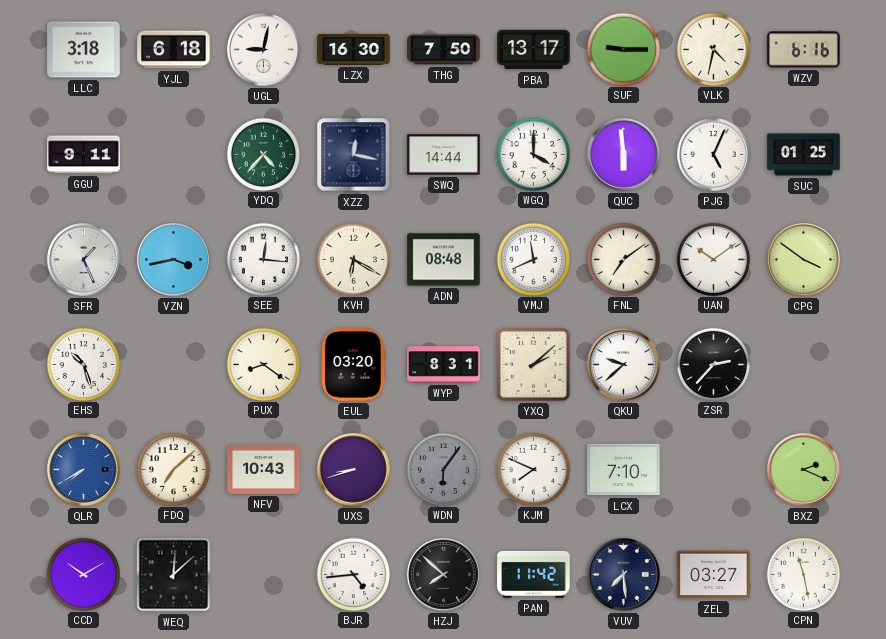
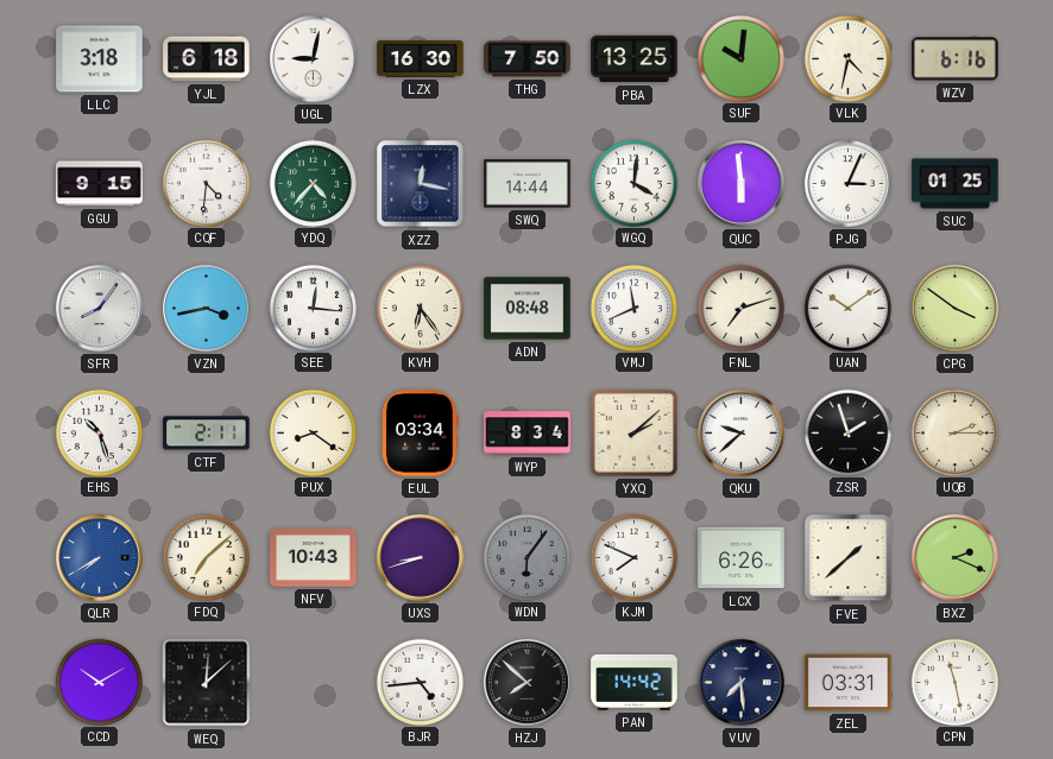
PBA: 13:17 -> 13:25 (635, 59)
SUF: 9:15 -> 10:01 (740, 58)
GGU: 9:11 -> 9:15 (100, 184)
CQF: none -> 4:31 (206, 183)
WGQ: 4:00 -> 4:01 (633, 183)
PJG: 5:04 -> 3:04 (849, 184)
SFR: 1:26 -> 8:06 (100, 309)
KVH: 6:20 -> 6:24 (420, 308)
FNL: 7:09 -> 7:12 (740, 308)
CTF: none -> 2:11 (207, 434)
EUL: 03:20 -> 03:34 (421, 434)
WYP: 8:31 -> 8:34 (528, 434)
ZSR: 2:37 -> 1:57 (847, 432)
UQB: none -> 2:15 (954, 432)
LCX: 7:10 -> 6:26 (742, 558)
FVE: none -> 1:38 (849, 558)
PAN: 11:42 -> 14:42 (635, 682)
ZEL: 03:27 -> 03:31 (849, 683)
